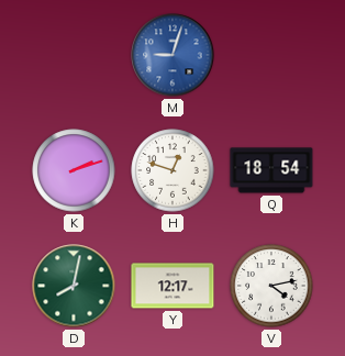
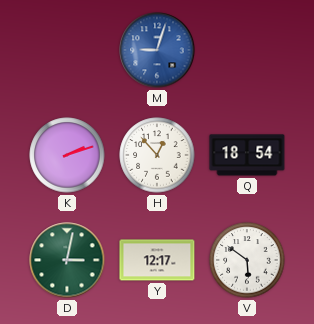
H: 12:48 -> 12:53 (157, 155)
D: 8:02 -> 3:02 (67, 260)
V: 4:13 -> 5:51 (247, 260)
